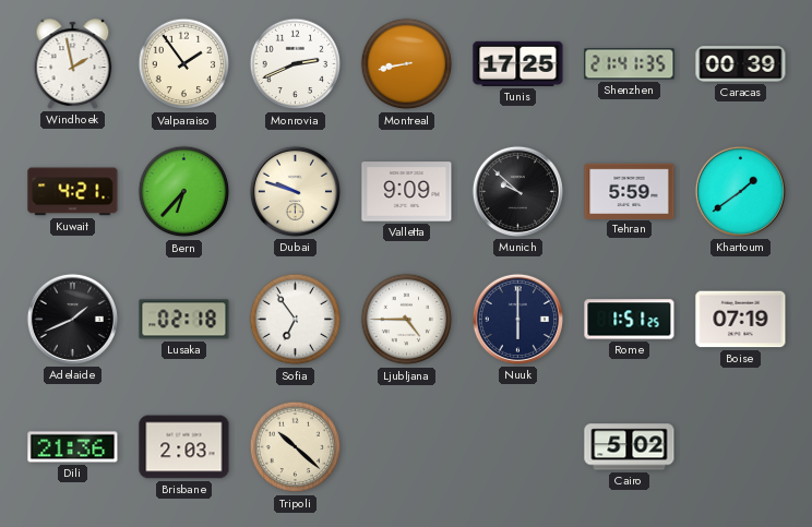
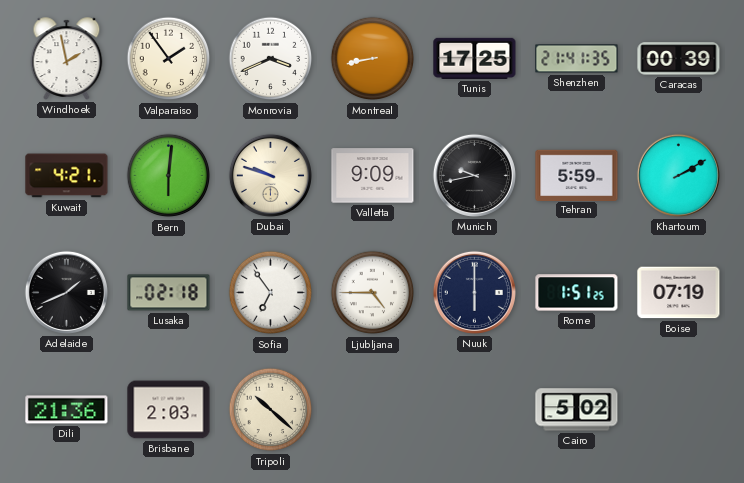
Monrovia: 2:41 -> 3:41 (271, 59)
Bern: 6:37 -> 6:01 (169, 176)
Munich: 9:52 -> 9:43 (474, 175)
Khartoum: 1:39 -> 2:10 (678, 175)
